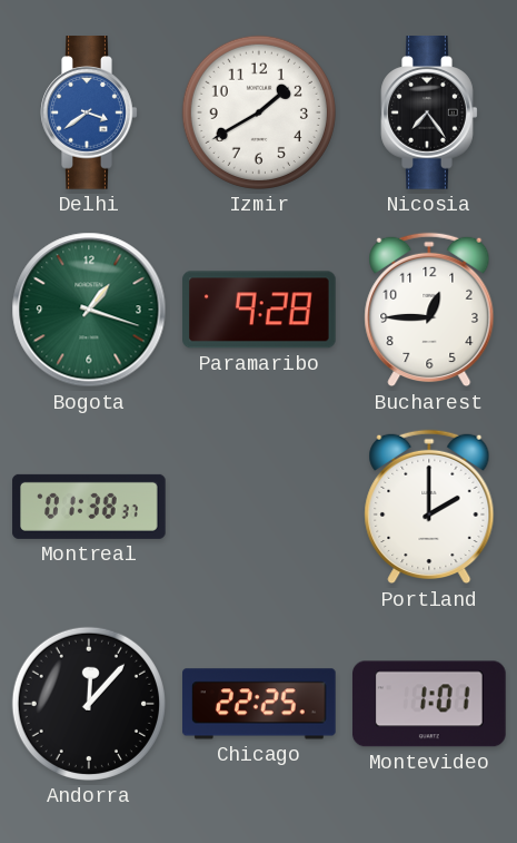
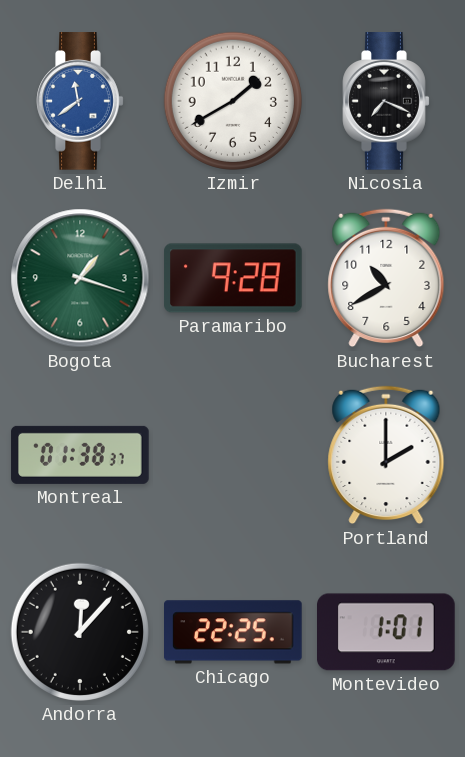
Delhi: 3:39 -> 11:39 (80, 101)
Nicosia: 7:24 -> 7:19 (386, 101)
Bucharest: 12:45 -> 10:40 (386, 278)
